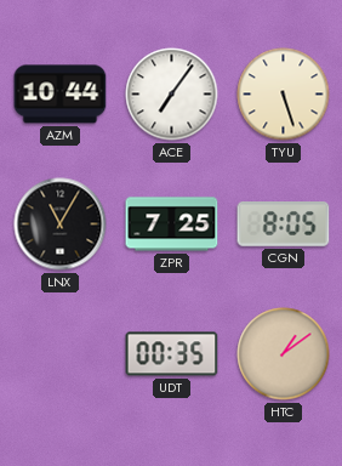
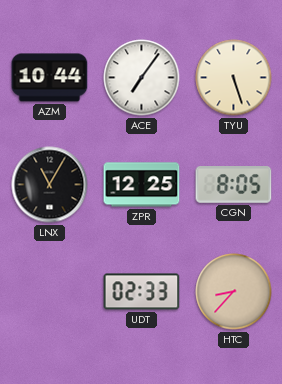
ZPR: 7:25 -> 12:25 (142, 185)
UDT: 00:35 -> 02:33 (142, 292)
HTC: 1:09 -> 8:37 (234, 292)
